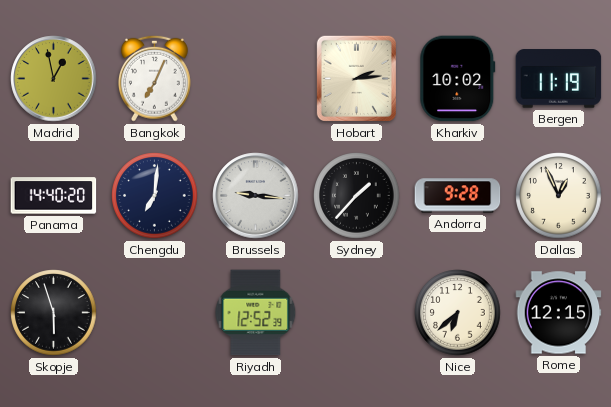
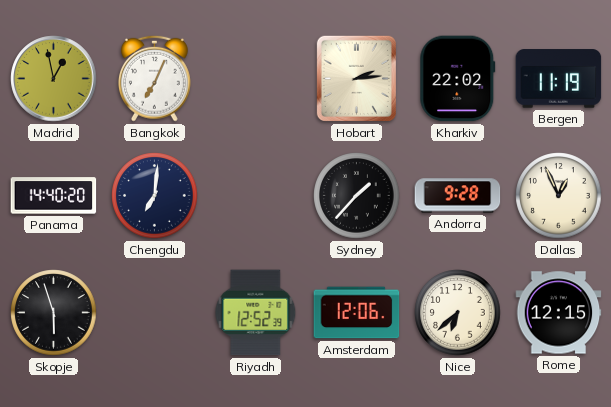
Kharkiv: 10:02 -> 22:02 (458, 79)
Brussels: 9:16 -> none (256, 196)
Amsterdam: none -> 12:06 (357, 313)
